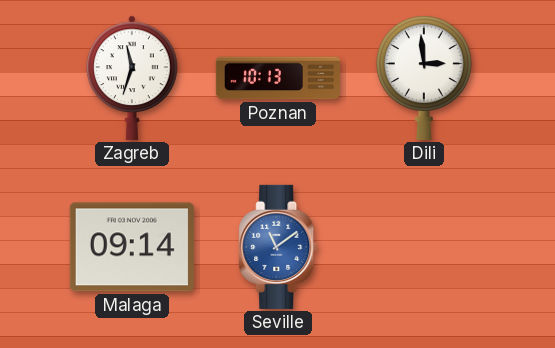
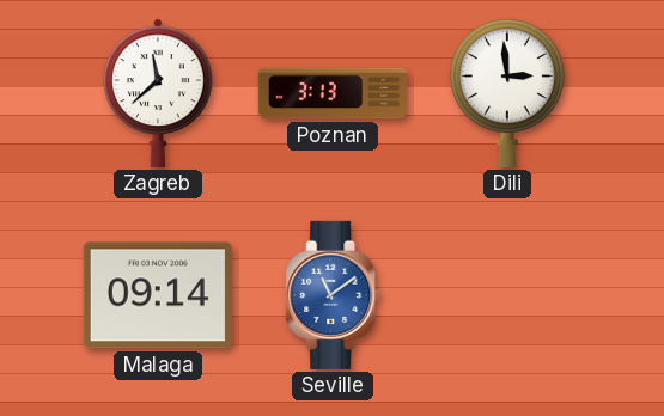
Zagreb: 11:33 -> 11:38 (158, 93)
Poznan: 10:13 -> 3:13 (331, 93)
